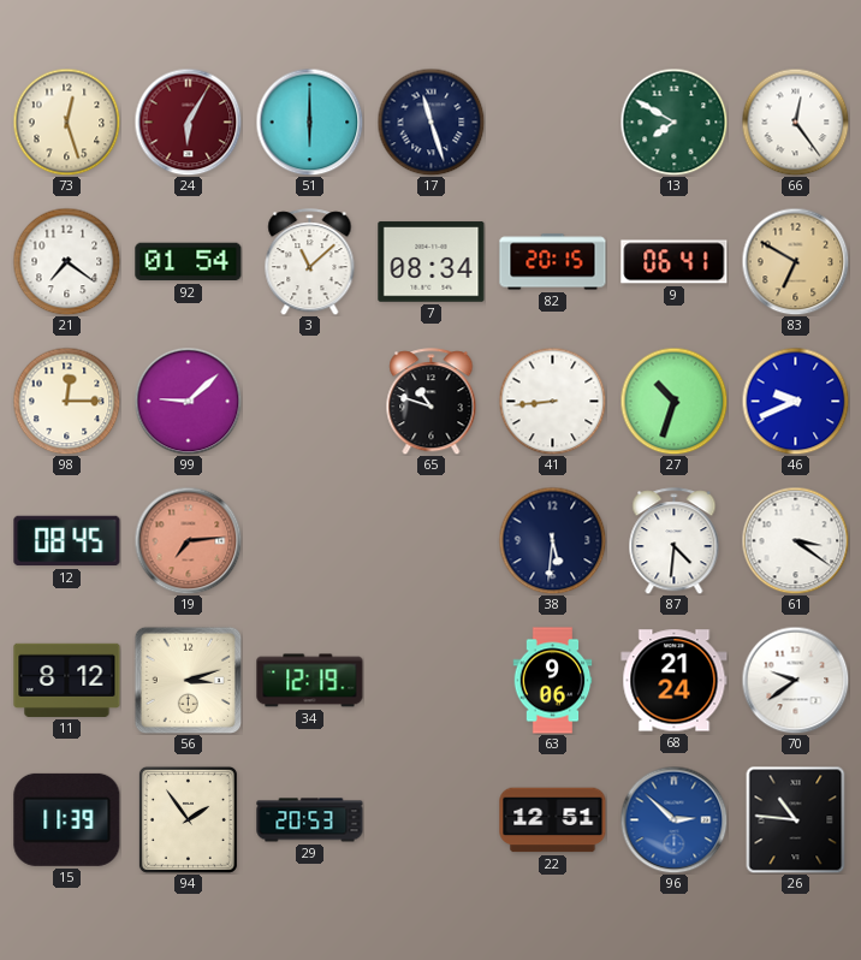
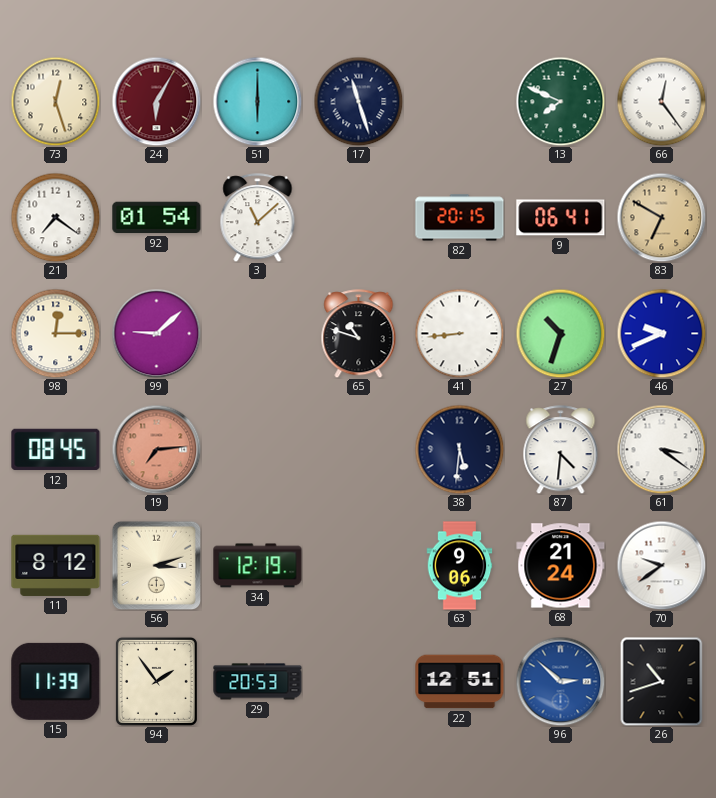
13: 7:50 -> 7:49 (560, 101)
7: 08:34 -> none (432, 262)
26: 10:46 -> 10:42 (662, 681)
